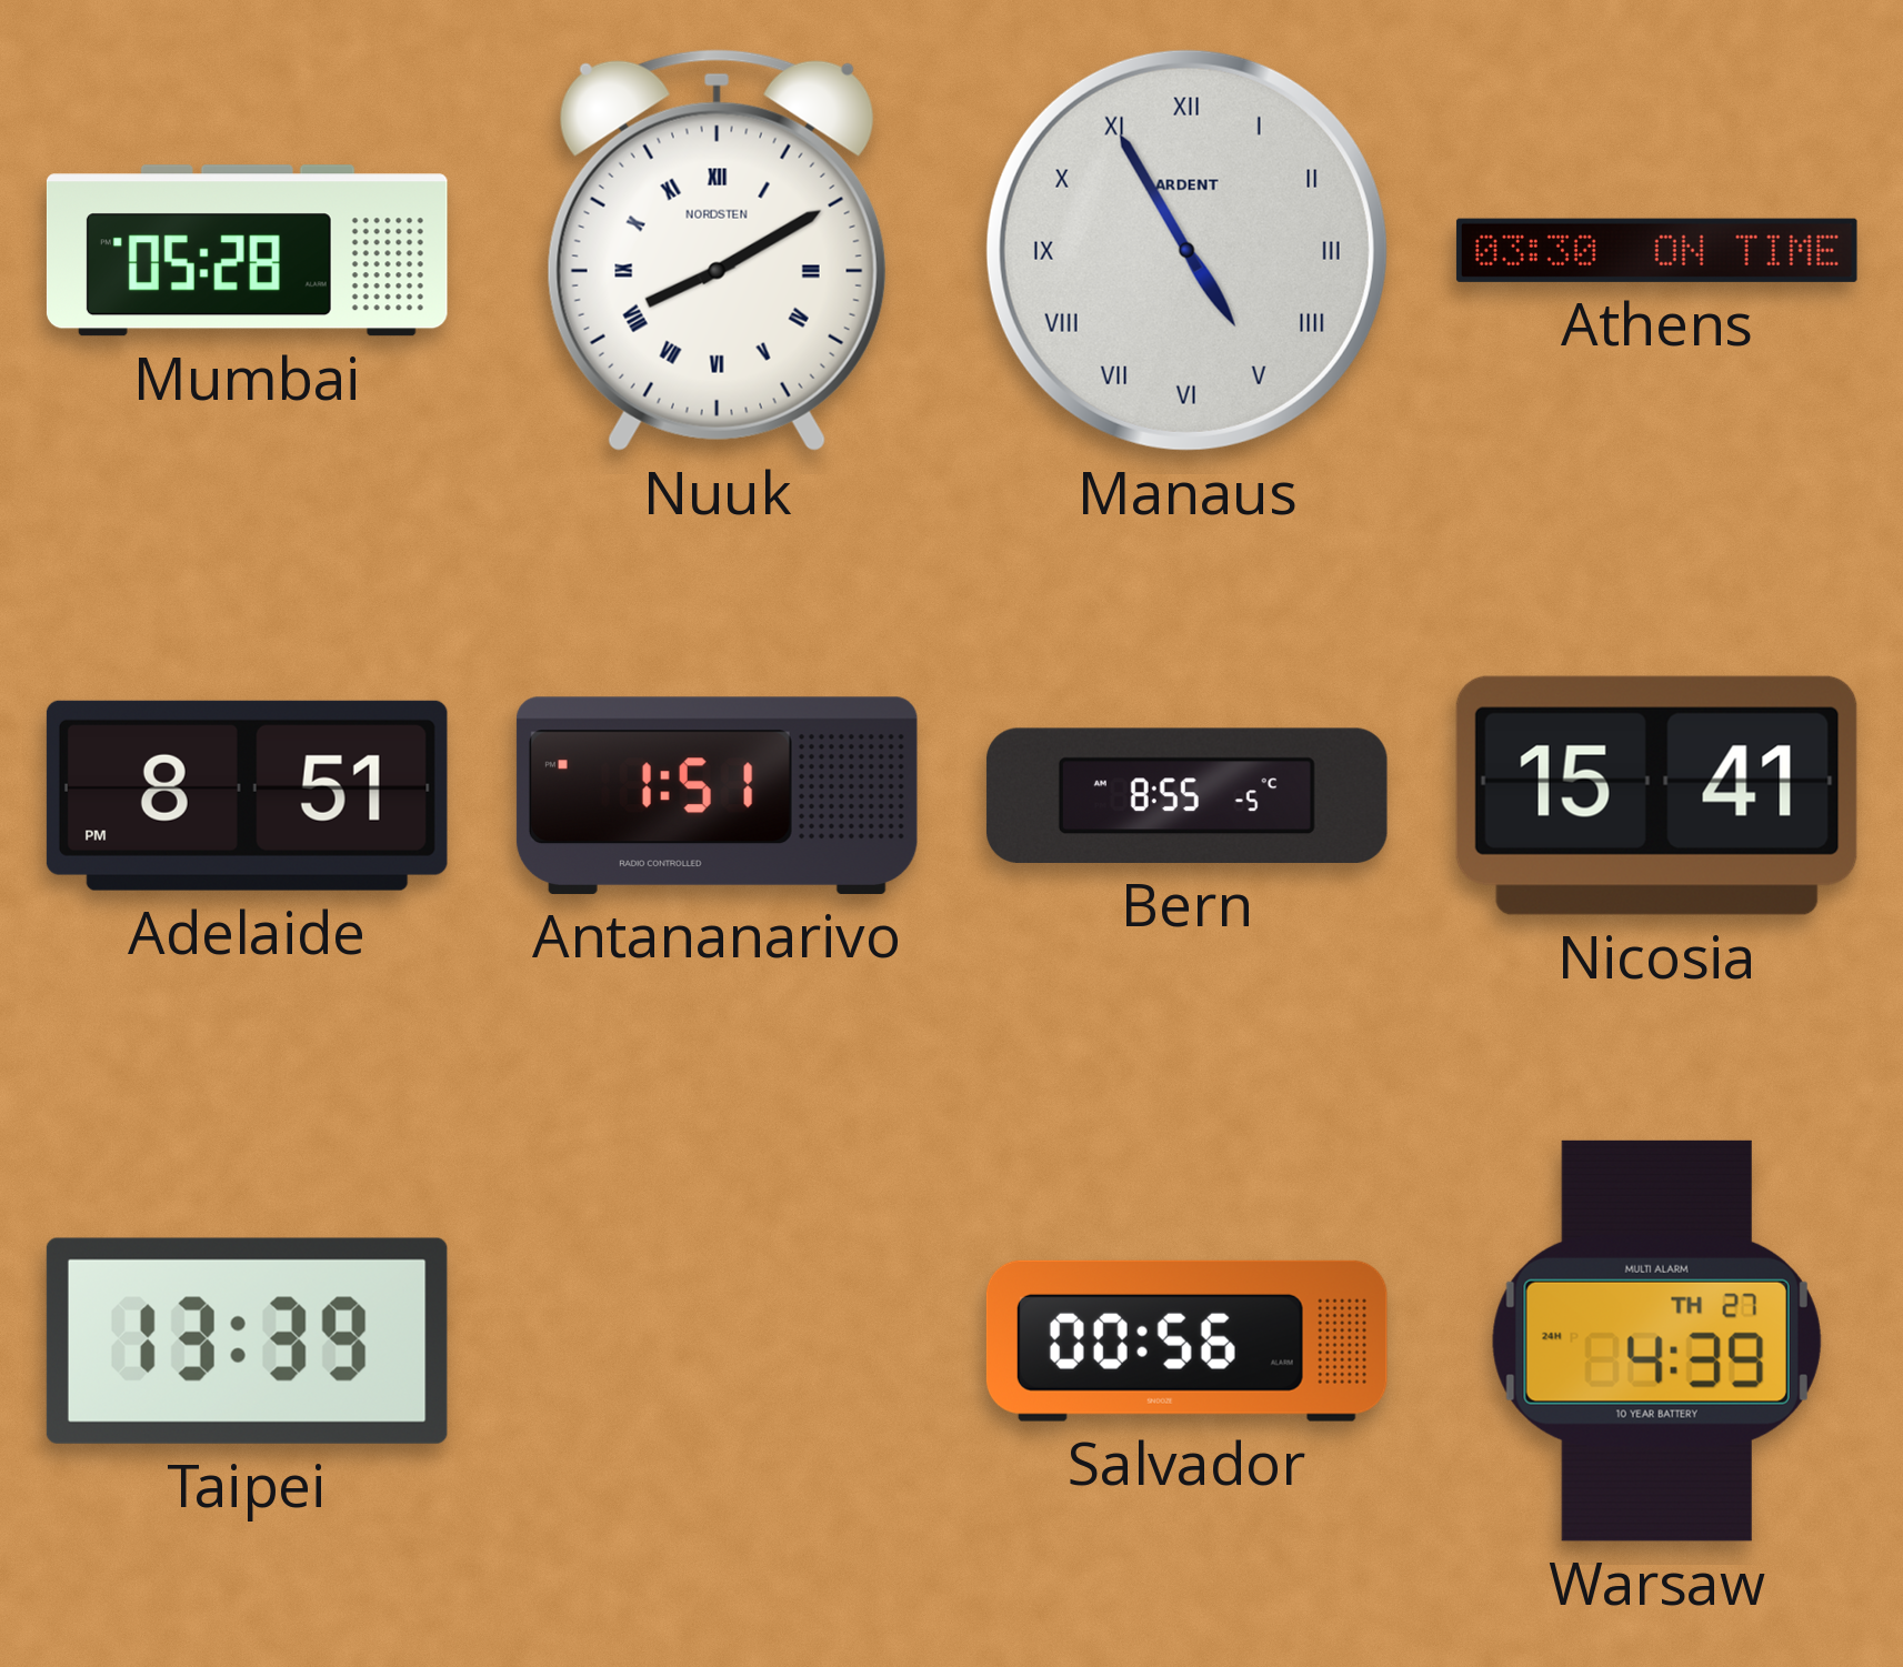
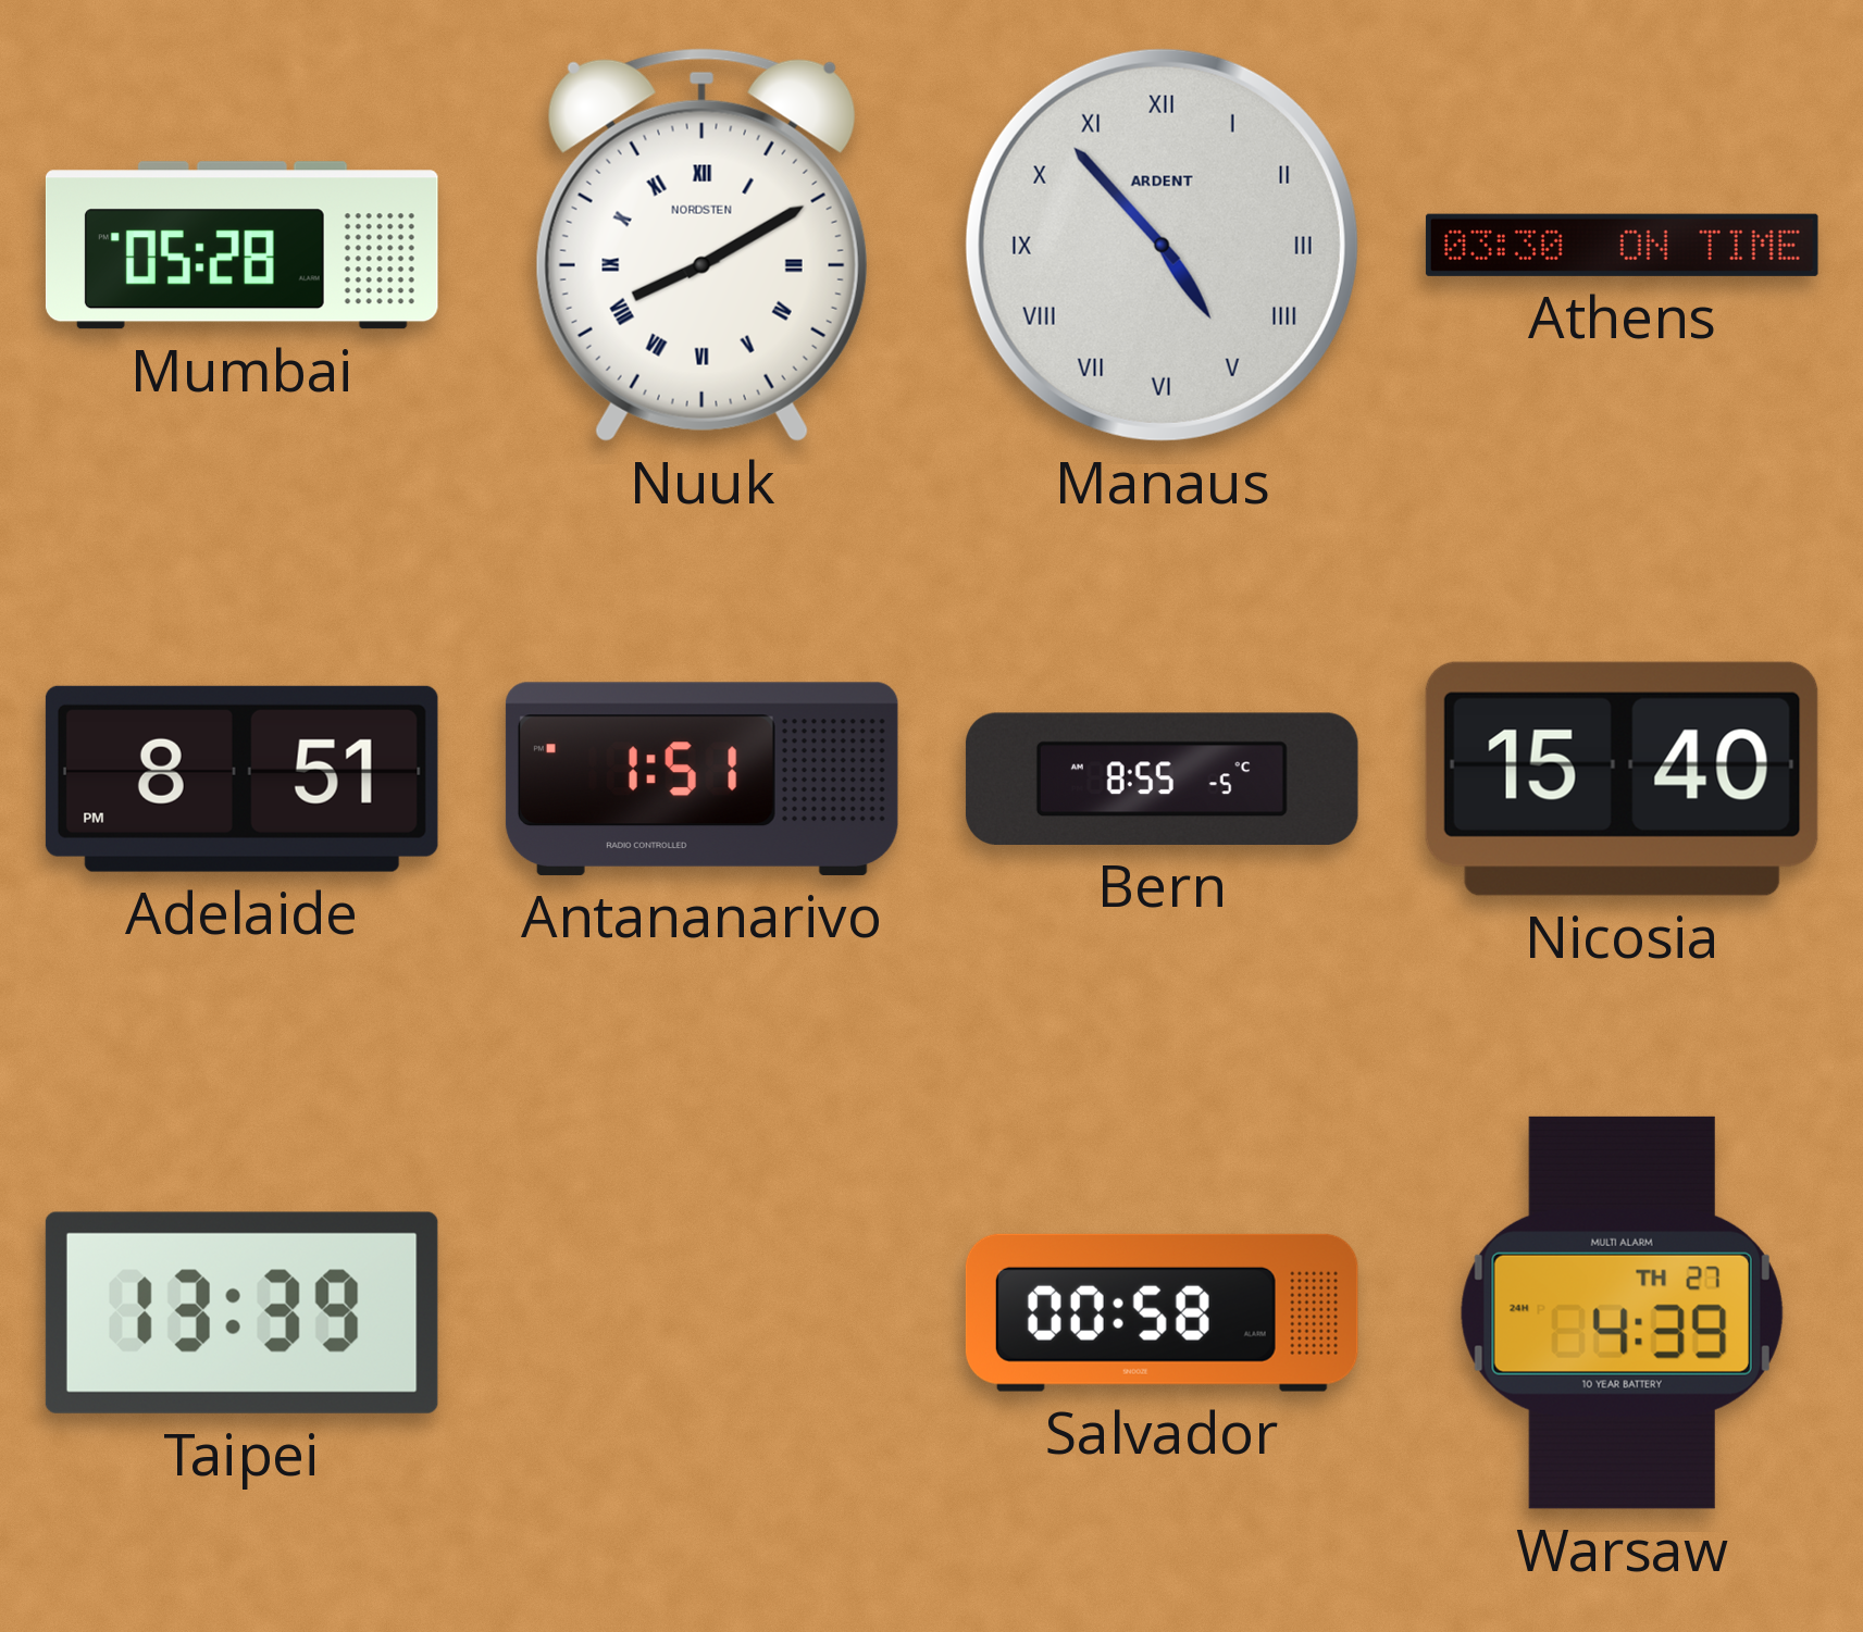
Manaus: 4:55 -> 4:53 (1162, 245)
Nicosia: 15:41 -> 15:40 (1622, 778)
Salvador: 00:56 -> 00:58 (1162, 1312)
